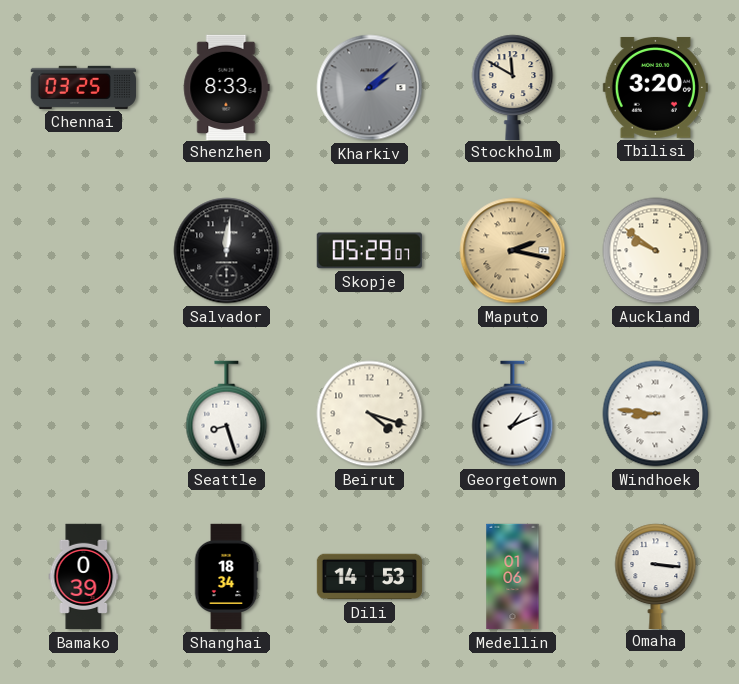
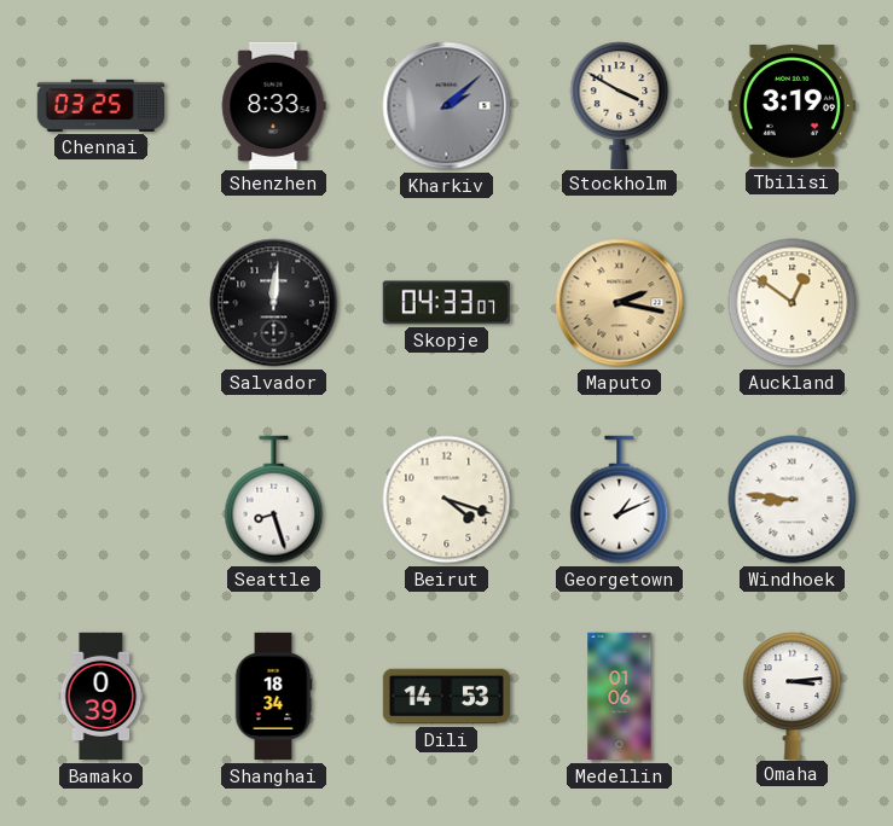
Stockholm: 11:50 -> 3:50 (620, 105)
Tbilisi: 3:20 -> 3:19 (791, 106)
Skopje: 05:29 -> 04:33 (446, 303)
Auckland: 9:51 -> 12:51 (793, 303)
Omaha: 3:16 -> 3:14 (793, 696)
